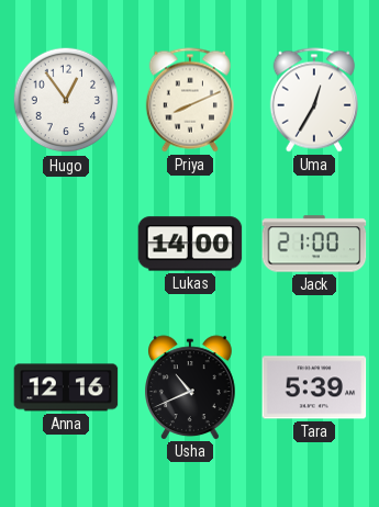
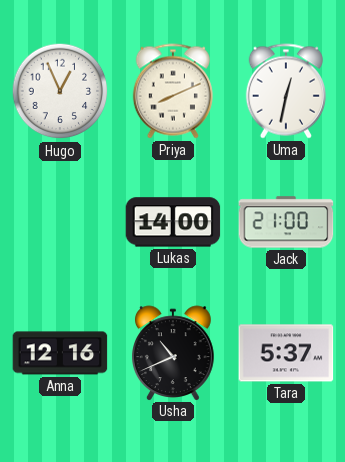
Hugo: 12:54 -> 12:56 (60, 91)
Uma: 12:35 -> 12:32 (286, 91)
Tara: 5:39 -> 5:37 (286, 353)
